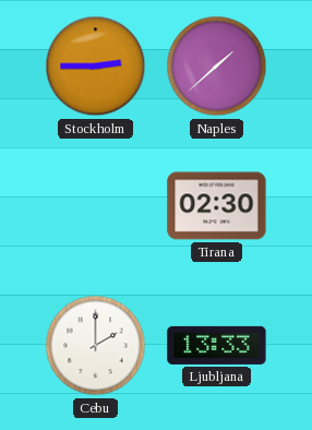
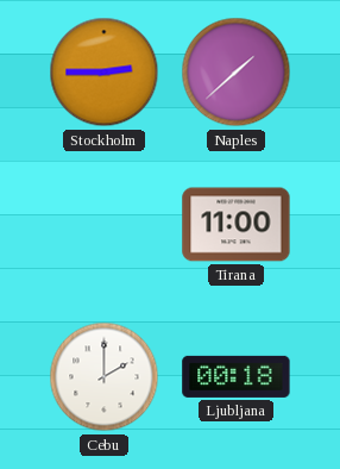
Tirana: 02:30 -> 11:00 (237, 225)
Ljubljana: 13:33 -> 00:18 (237, 376)
